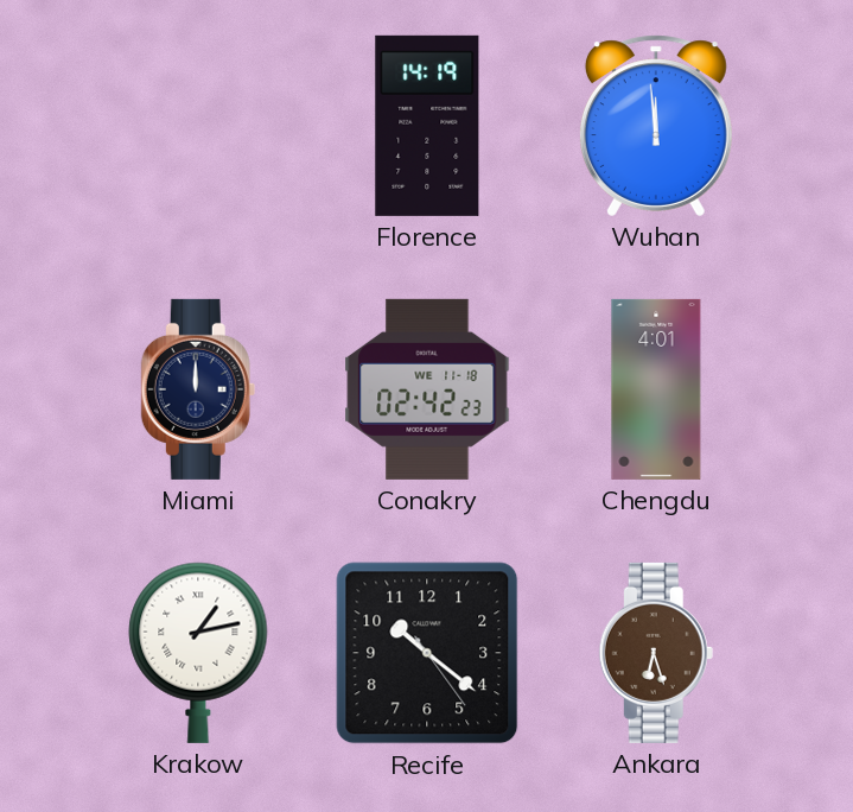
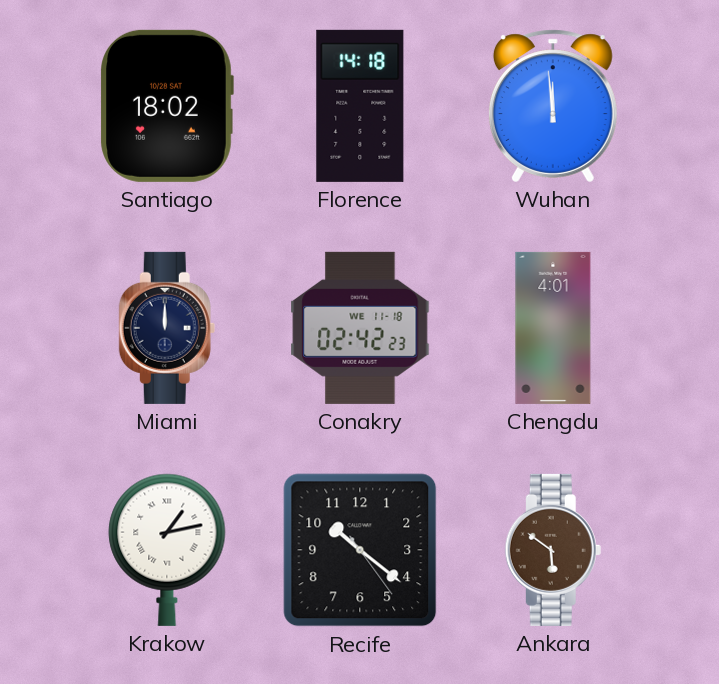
Santiago: none -> 18:02 (167, 106)
Florence: 14:19 -> 14:18 (360, 106)
Ankara: 6:27 -> 5:51 (553, 550)
